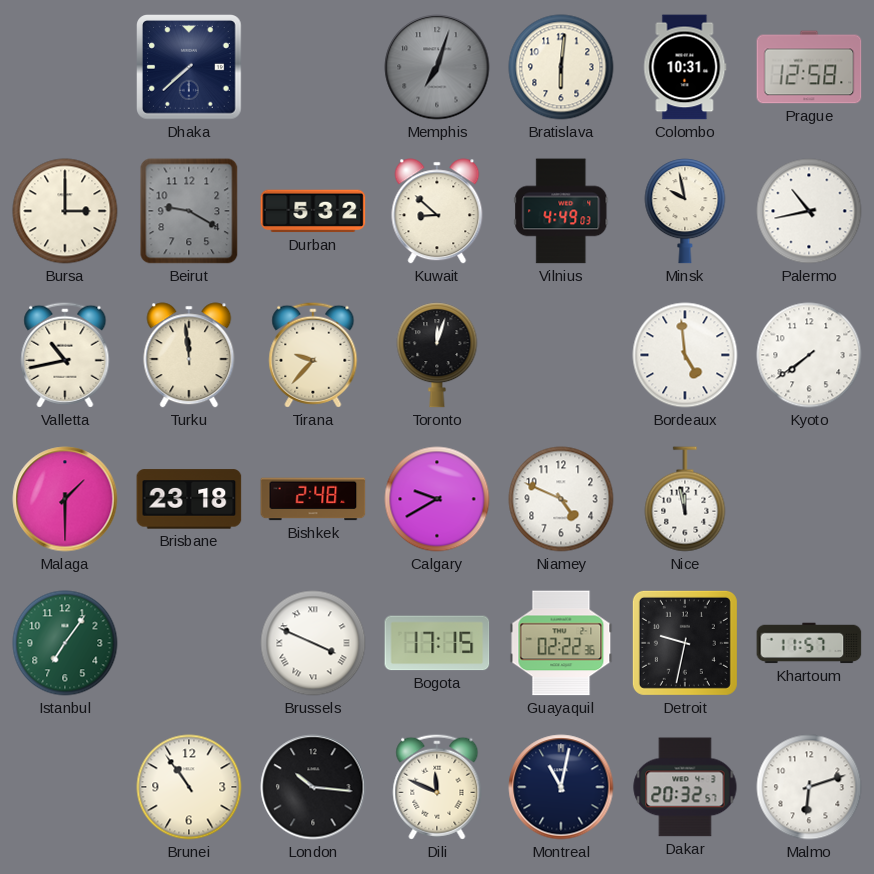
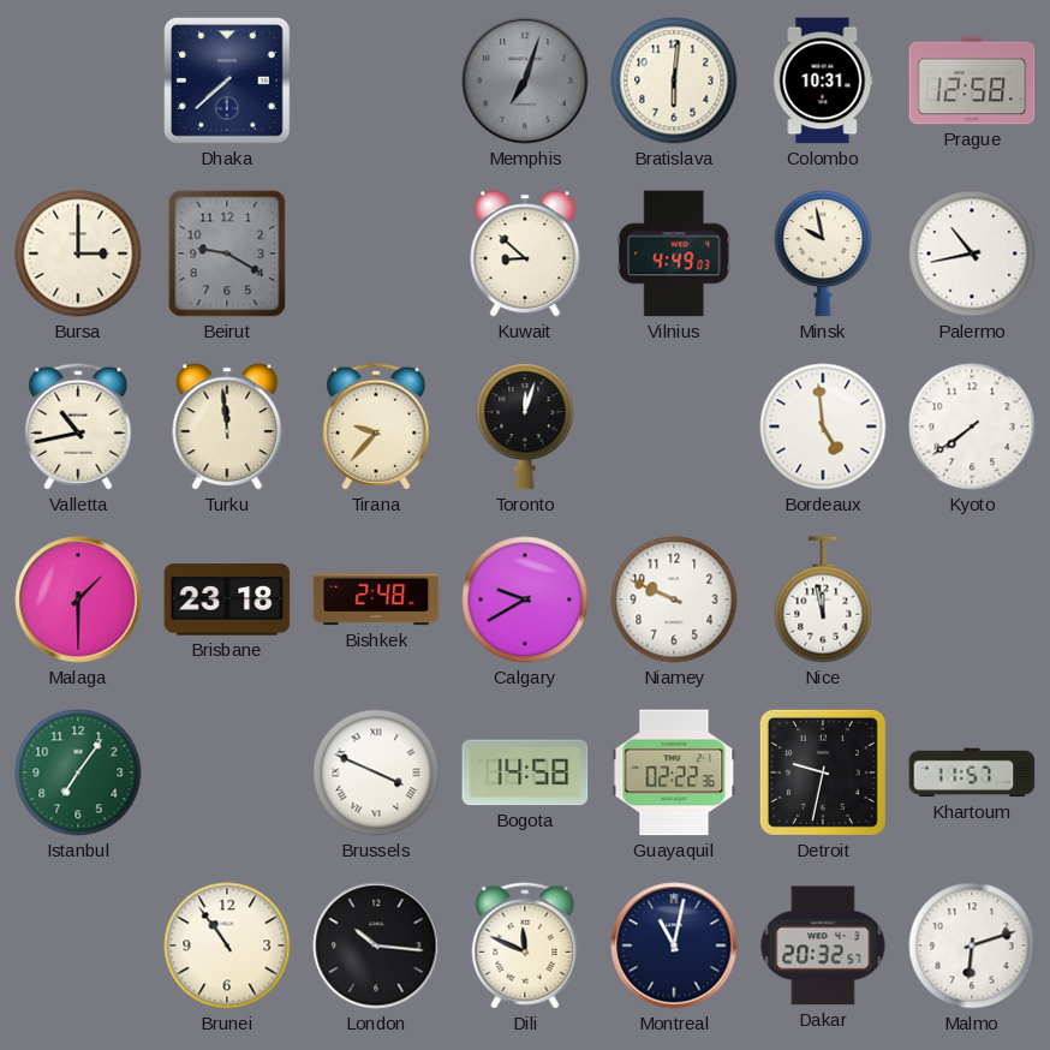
Durban: 5:32 -> none (313, 211)
Niamey: 4:49 -> 9:49 (674, 599)
Bogota: 17:15 -> 14:58 (525, 772)
